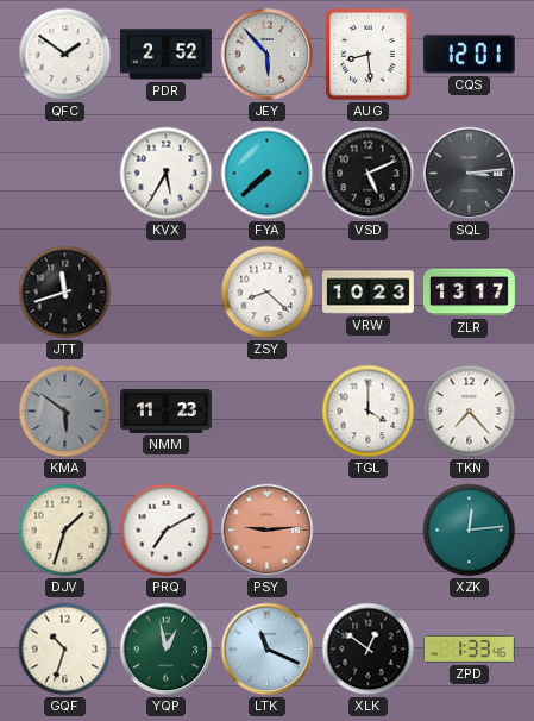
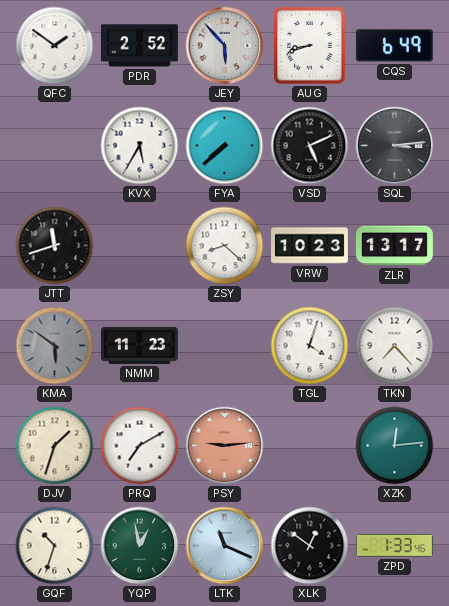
AUG: 8:29 -> 8:42 (310, 46)
CQS: 12:01 -> 6:49 (394, 46)
TGL: 4:00 -> 4:03 (310, 346)
